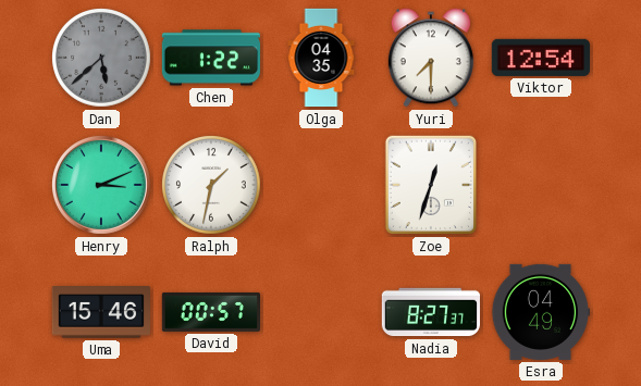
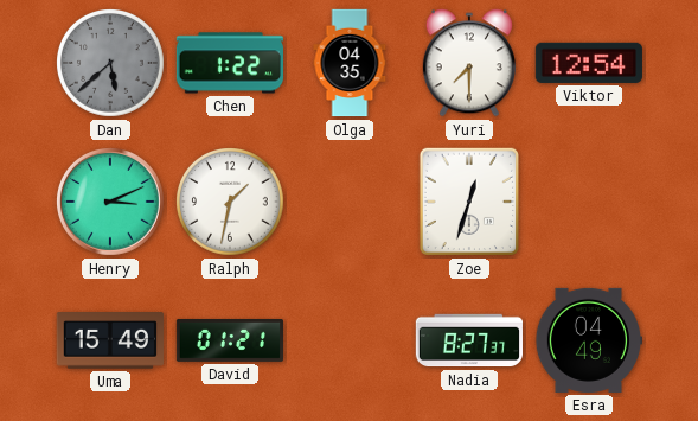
Uma: 15:46 -> 15:49 (109, 342)
David: 00:57 -> 01:21 (230, 340)
